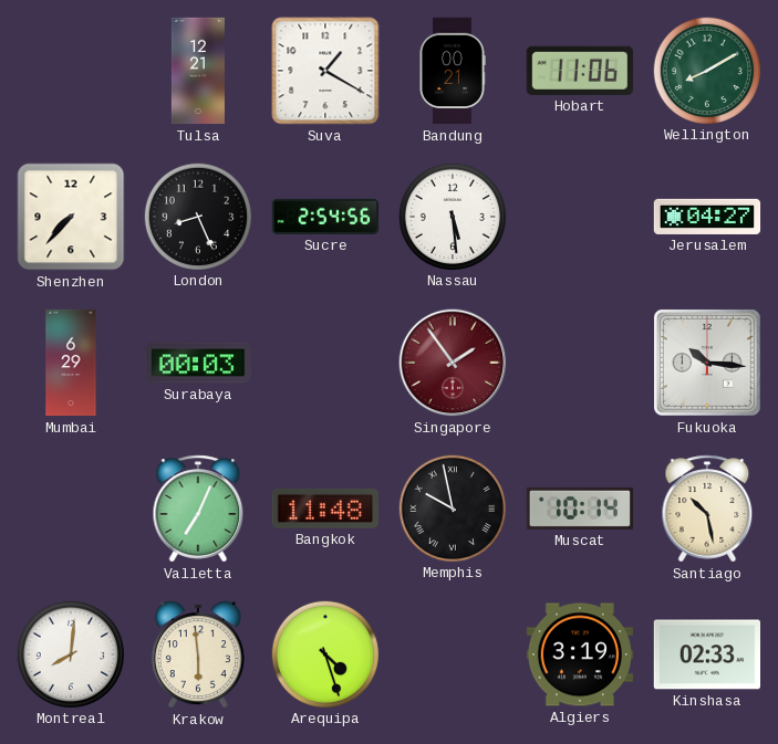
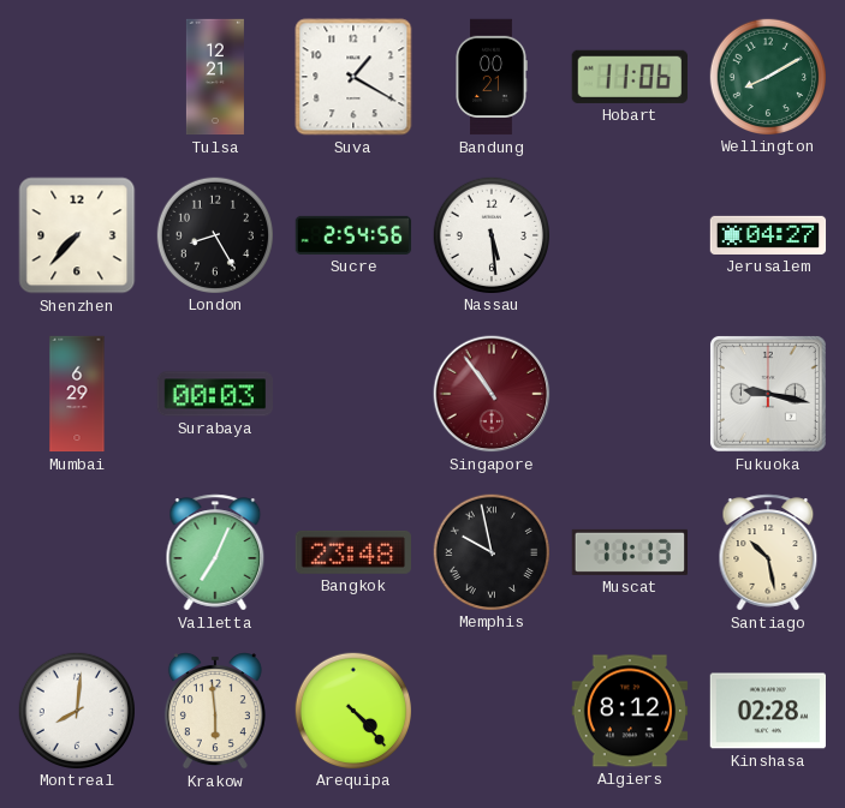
London: 8:26 -> 8:25 (214, 234)
Singapore: 1:54 -> 10:54 (492, 394)
Fukuoka: 10:16 -> 9:17 (768, 394)
Bangkok: 11:48 -> 23:48 (352, 552)
Muscat: 10:14 -> 11:13 (629, 552)
Arequipa: 4:27 -> 4:23 (352, 710)
Algiers: 3:19 -> 8:12 (630, 711)
Kinshasa: 02:33 -> 02:28 (767, 711)
